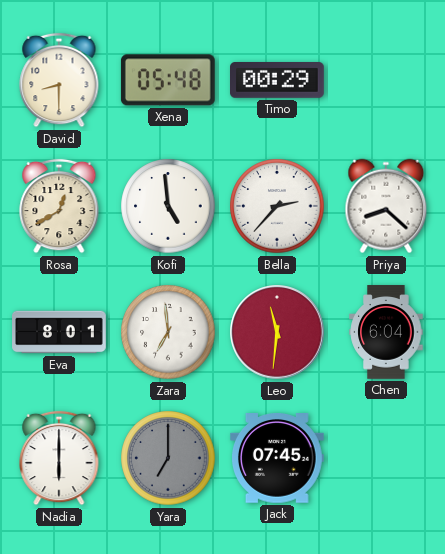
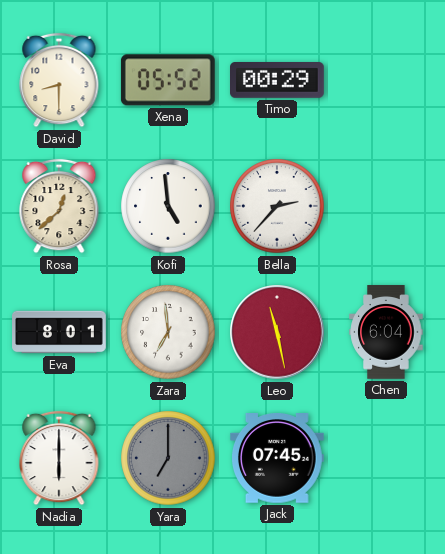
Xena: 05:48 -> 05:52 (168, 80)
Rosa: 12:40 -> 12:38 (59, 206)
Priya: 8:22 -> none (386, 206)
Leo: 11:31 -> 11:28 (277, 332)
